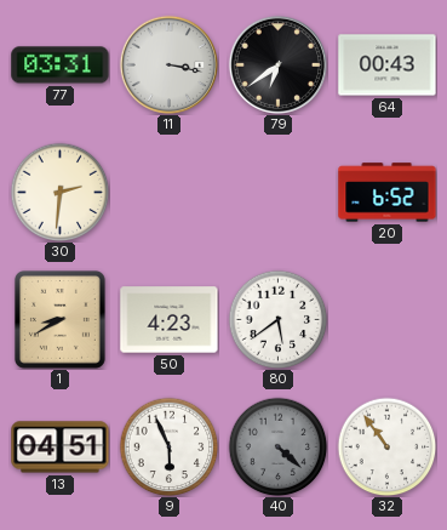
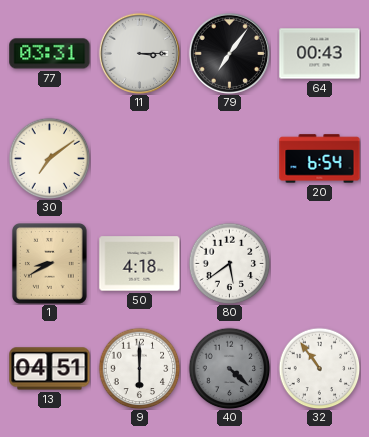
11: 3:17 -> 3:15 (139, 53)
79: 6:39 -> 7:06 (229, 53)
30: 2:31 -> 7:09 (49, 158)
20: 6:52 -> 6:54 (320, 159)
50: 4:23 -> 4:18 (140, 264)
9: 5:56 -> 6:00 (139, 368)
